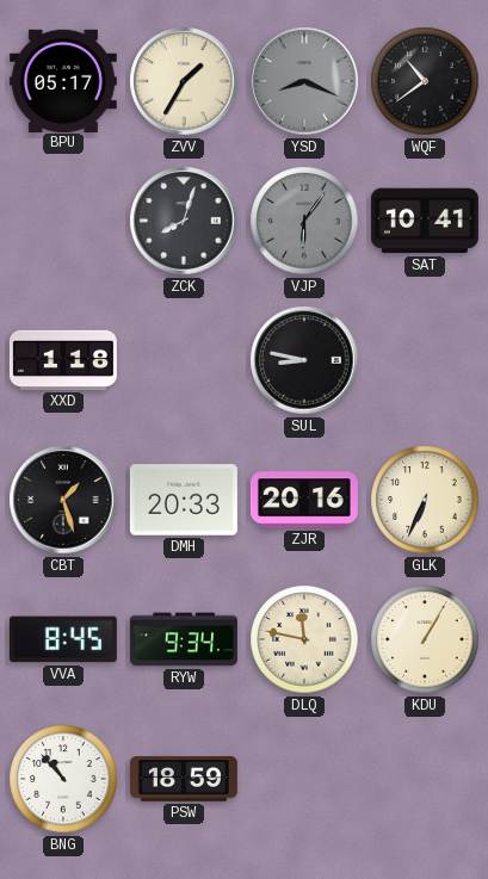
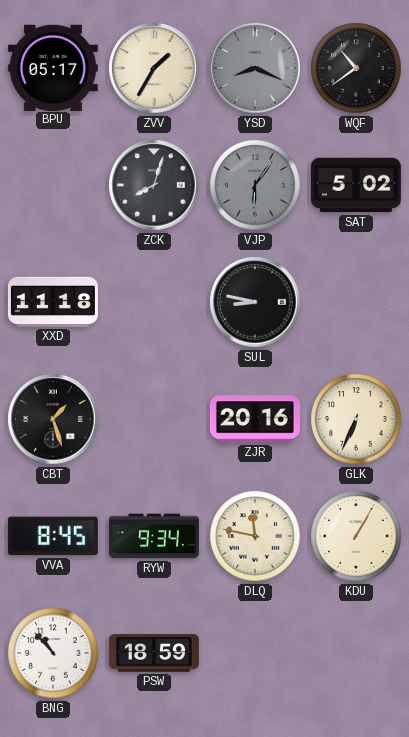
SAT: 10:41 -> 5:02 (356, 185)
XXD: 1:18 -> 11:18 (53, 302)
DMH: 20:33 -> none (184, 500)
